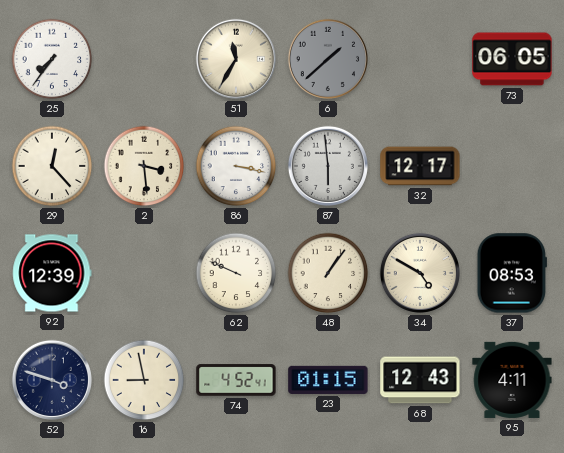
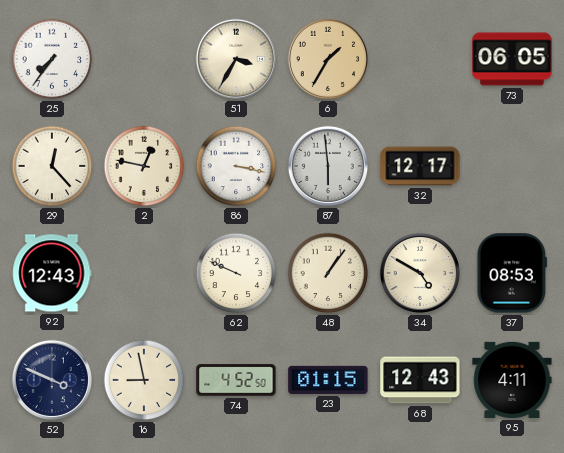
51: 11:35 -> 3:35 (236, 59)
6: 1:38 -> 1:35 (328, 59)
6 dial: grey -> champagne (328, 59)
2: 3:29 -> 12:47 (144, 166)
92: 12:39 -> 12:43 (52, 273)
52: 3:48 -> 3:49 (52, 380)
74: 4:52:41 -> 4:52:50 (236, 380)
